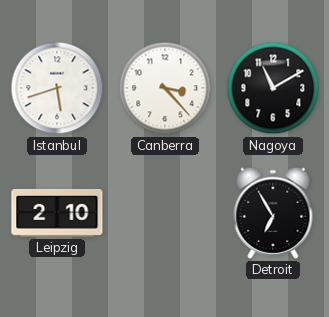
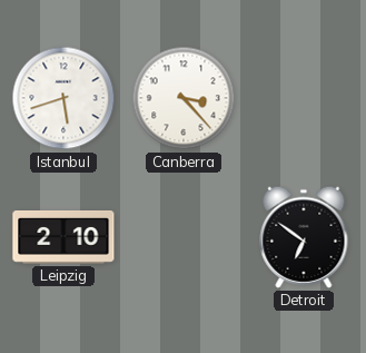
Nagoya: 11:10 -> none (273, 88)
Detroit: 6:55 -> 6:51 (304, 237)
